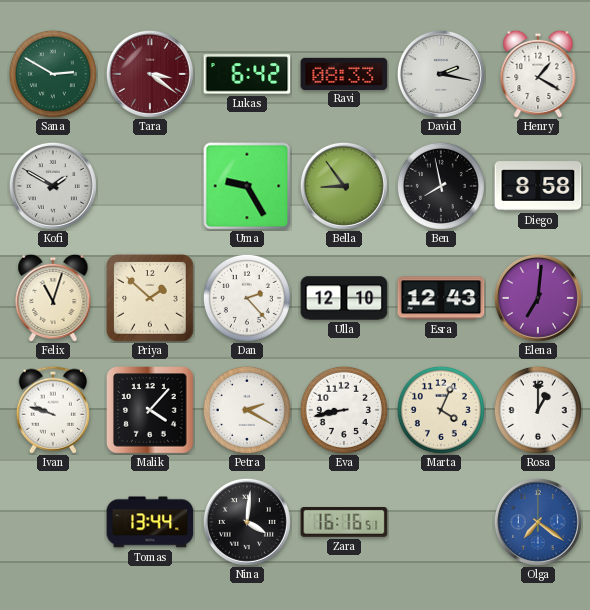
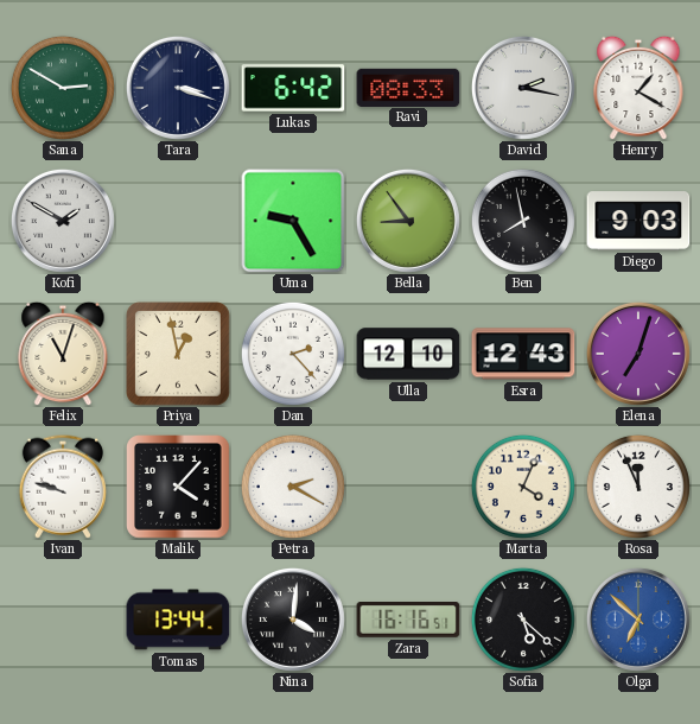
Tara: 3:21 -> 3:18 (178, 88)
Tara dial: burgundy -> navy (178, 88)
Diego: 8:58 -> 9:03 (638, 221)
Priya: 1:52 -> 12:58 (179, 355)
Elena: 7:01 -> 7:03 (638, 354)
Eva: 8:43 -> none (344, 410)
Rosa: 1:00 -> 11:56 (638, 487)
Sofia: none -> 5:22 (523, 620)
Olga: 7:21 -> 6:52 (638, 620)
